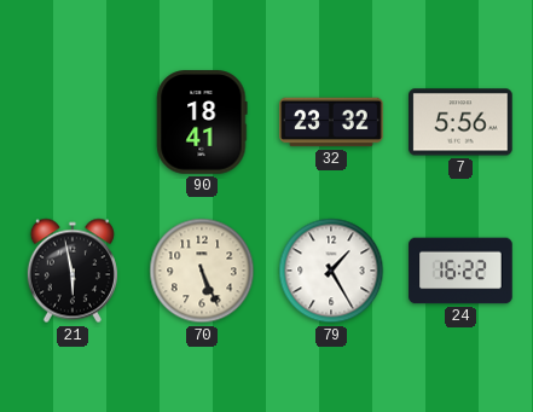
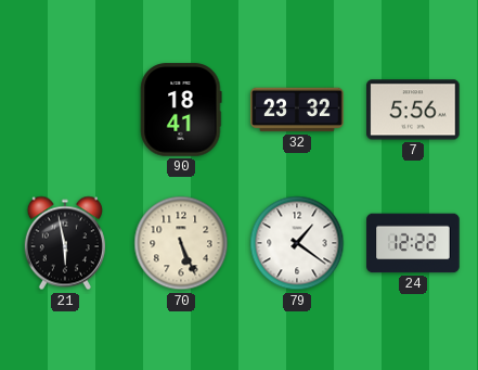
79: 1:25 -> 1:21 (297, 243)
24: 16:22 -> 12:22 (413, 243)
